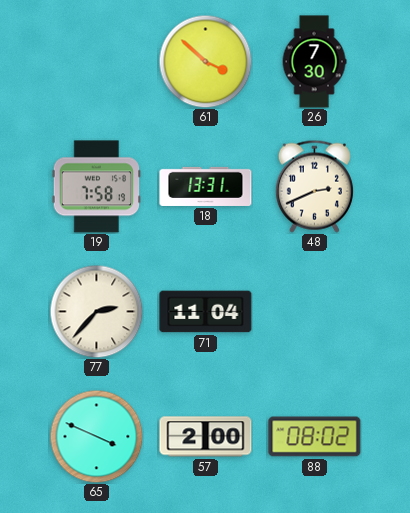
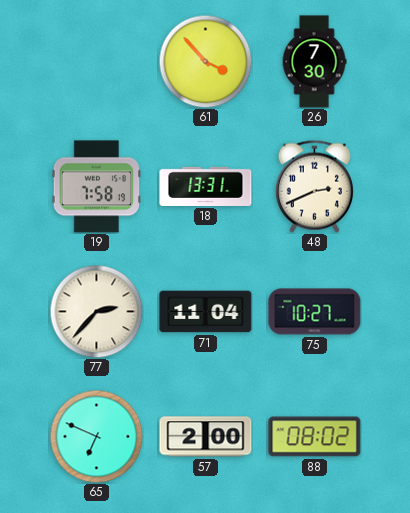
61: 3:52 -> 3:53 (205, 61)
75: none -> 10:27 (315, 312)
65: 3:49 -> 6:49 (96, 436)
